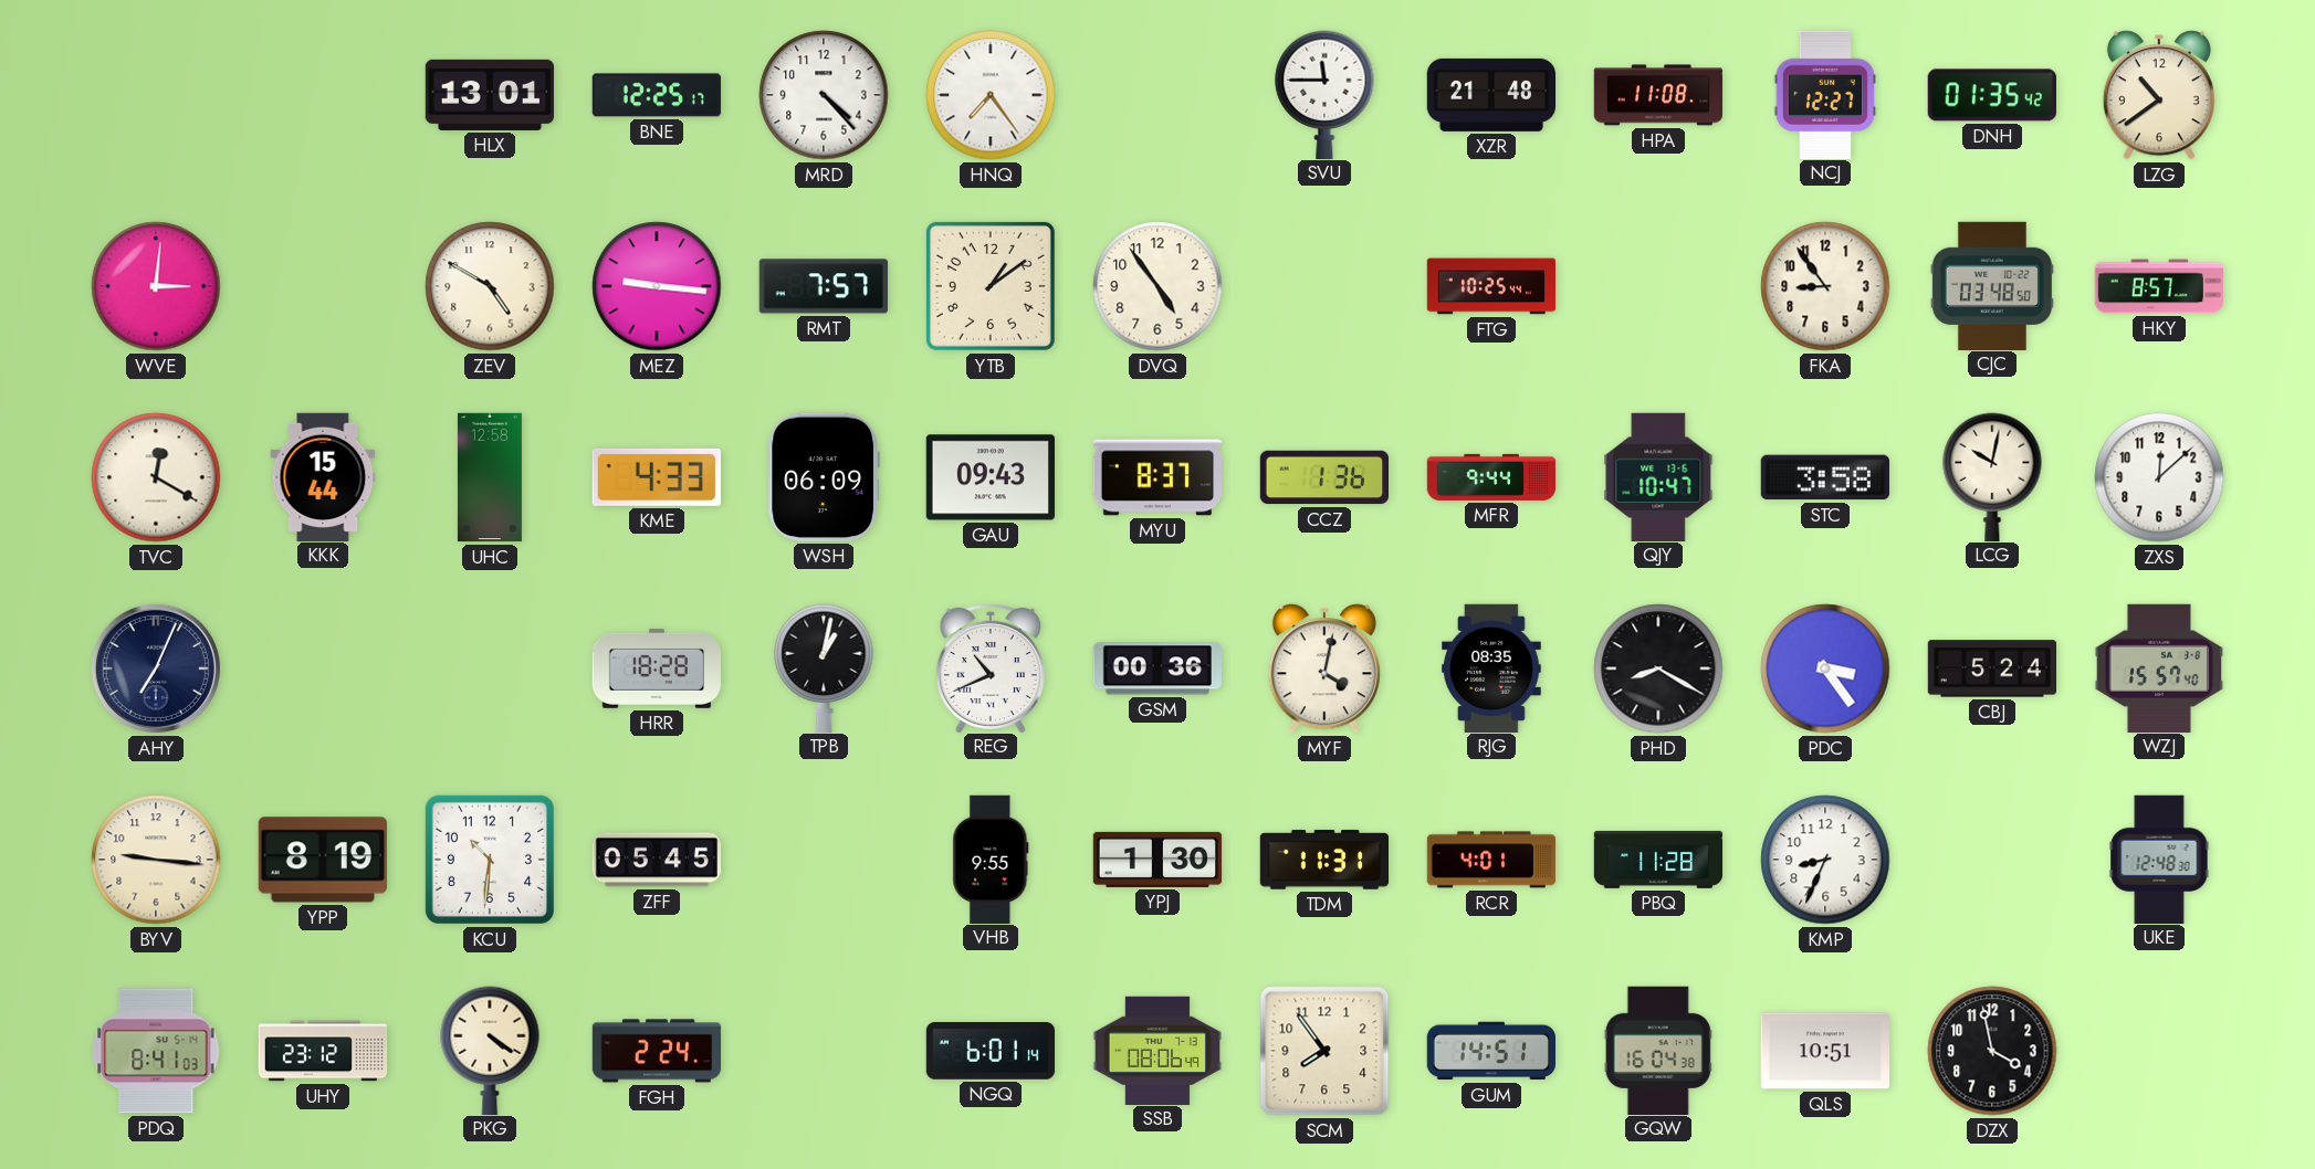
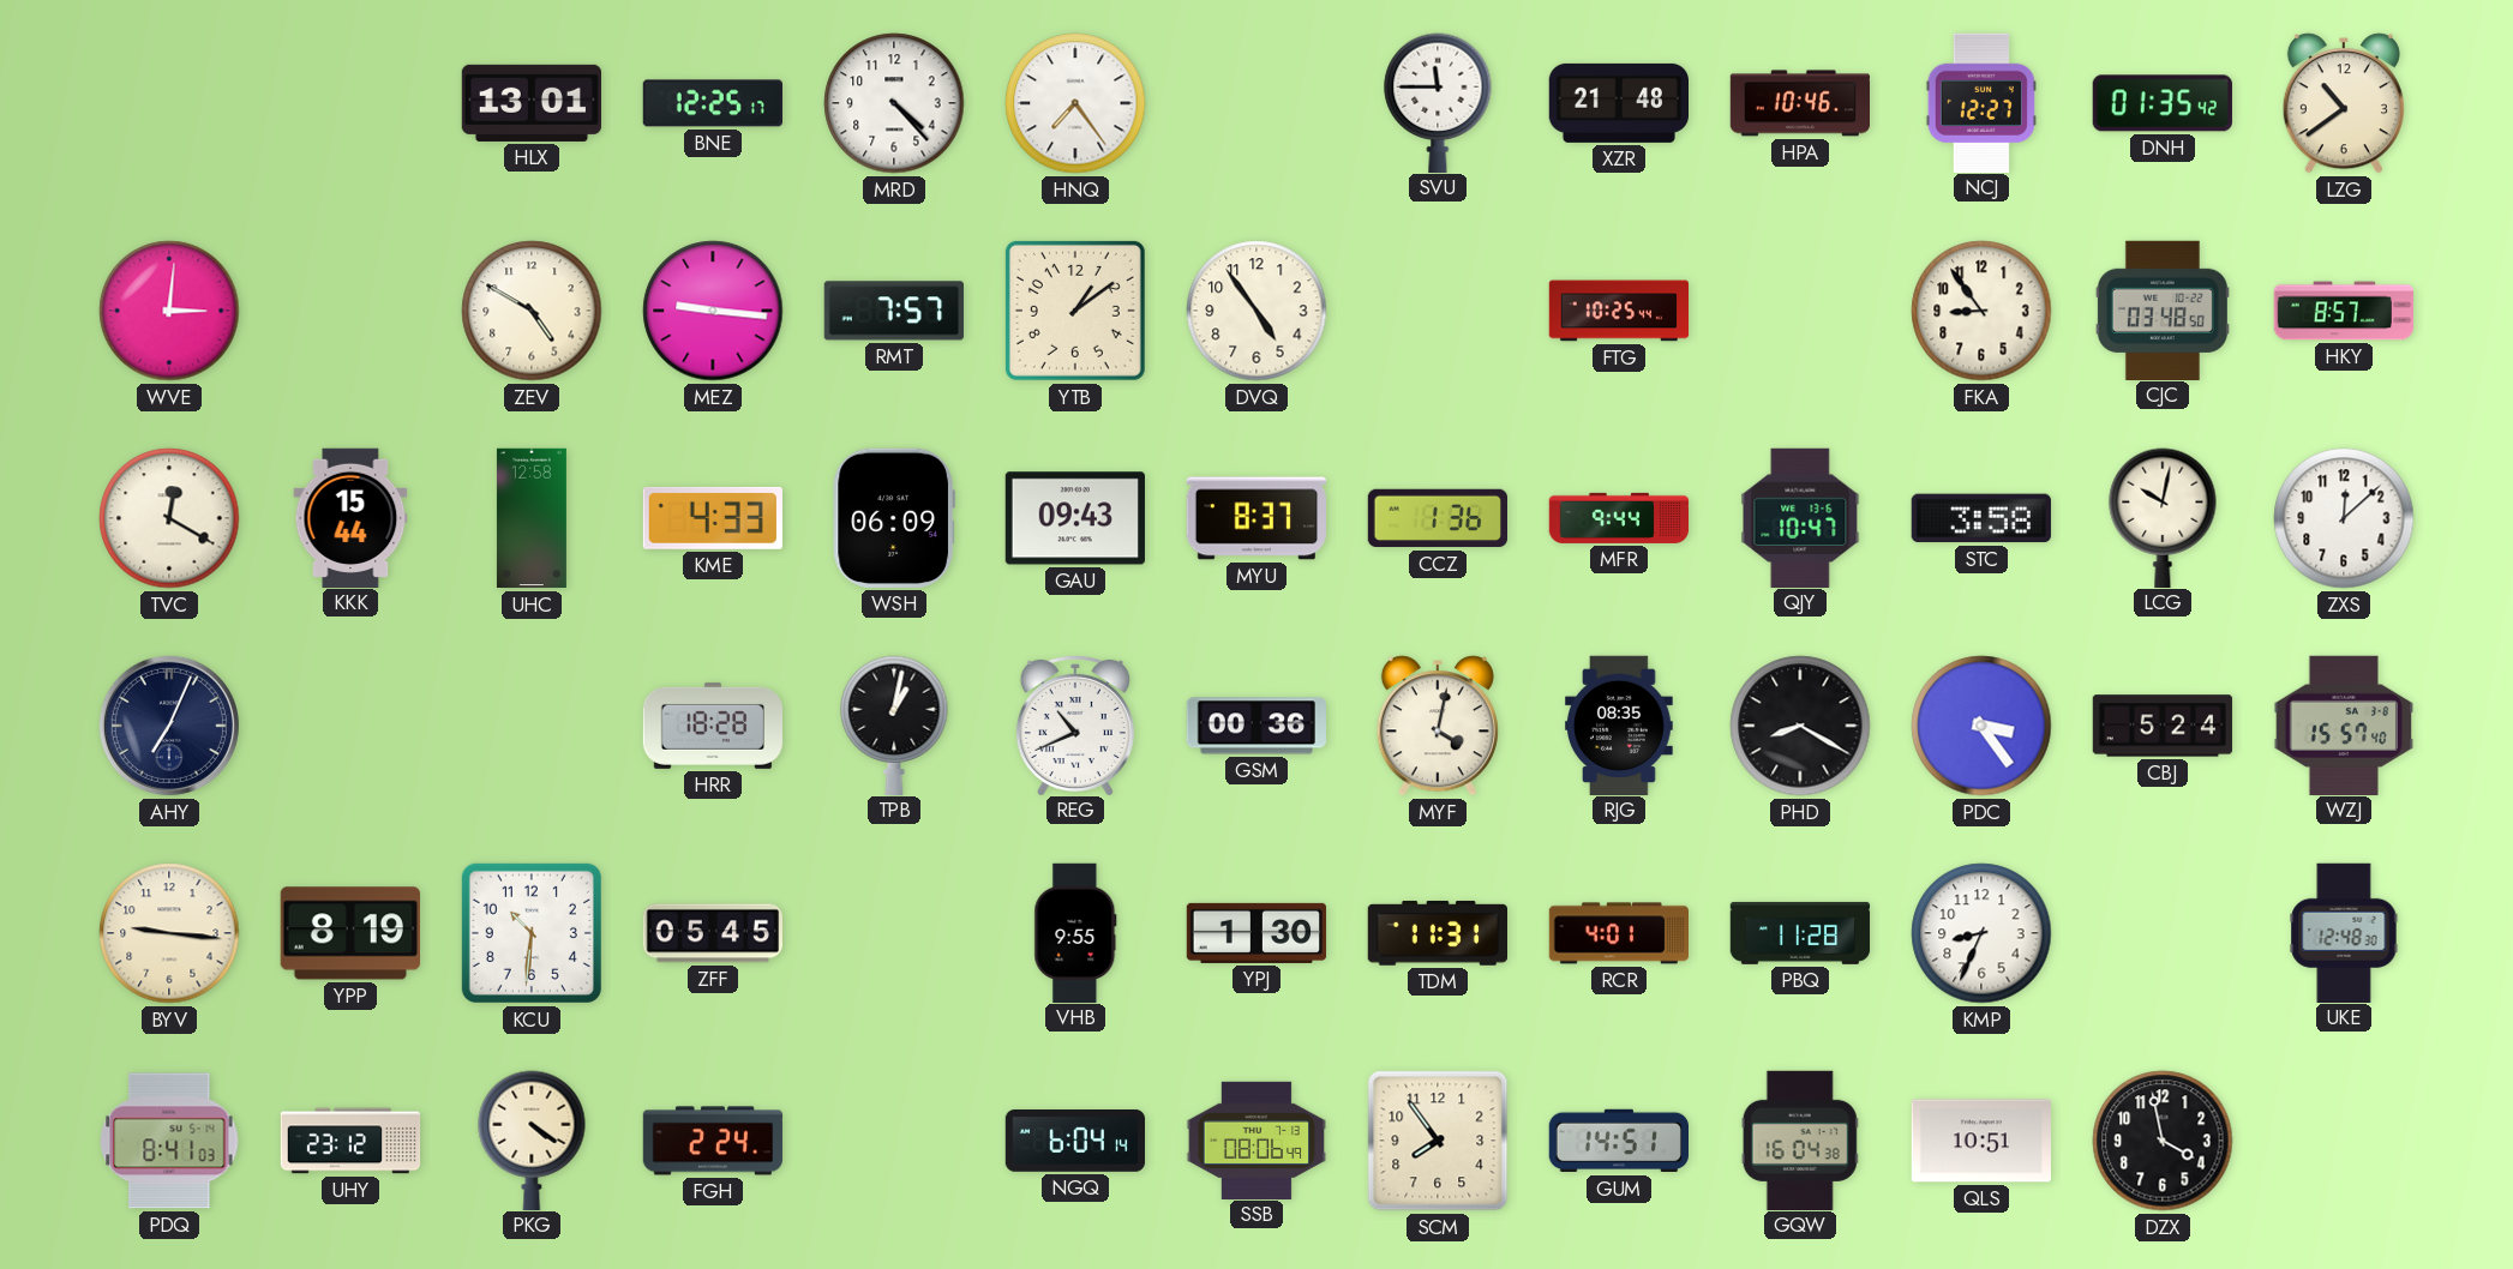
HPA: 11:08 -> 10:46 (1800, 103)
NGQ: 6:01 -> 6:04 (1075, 1142)
